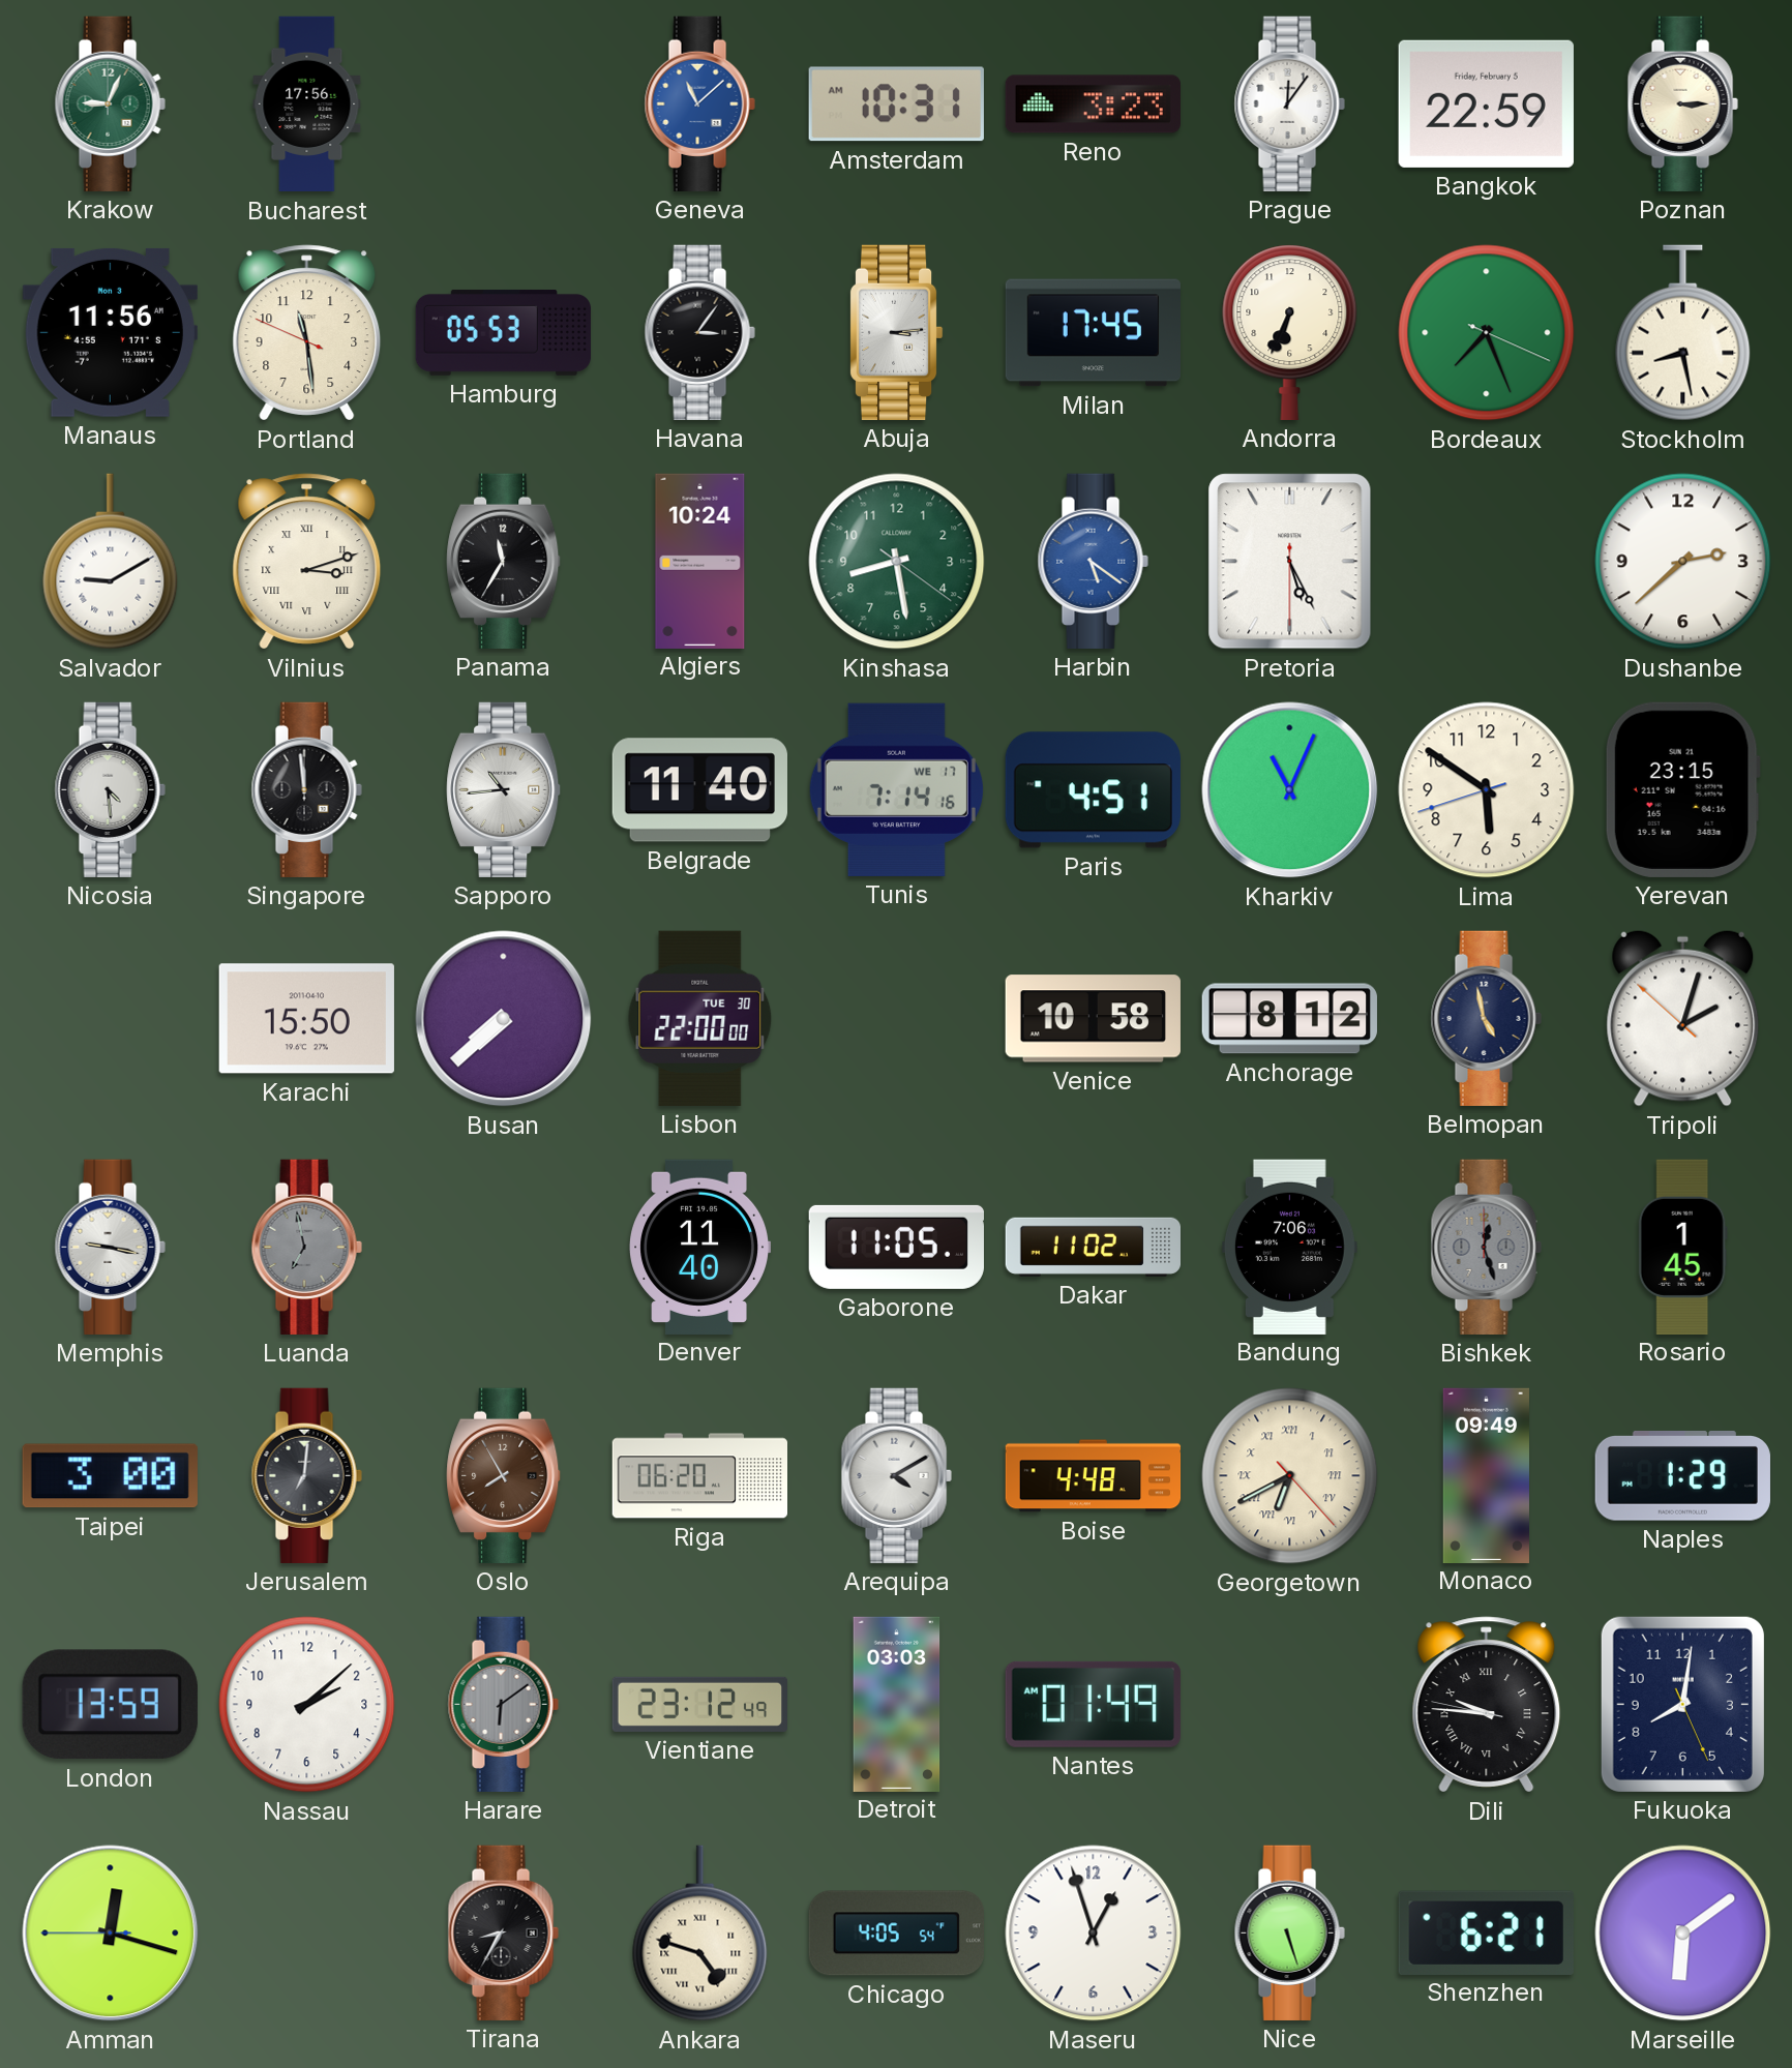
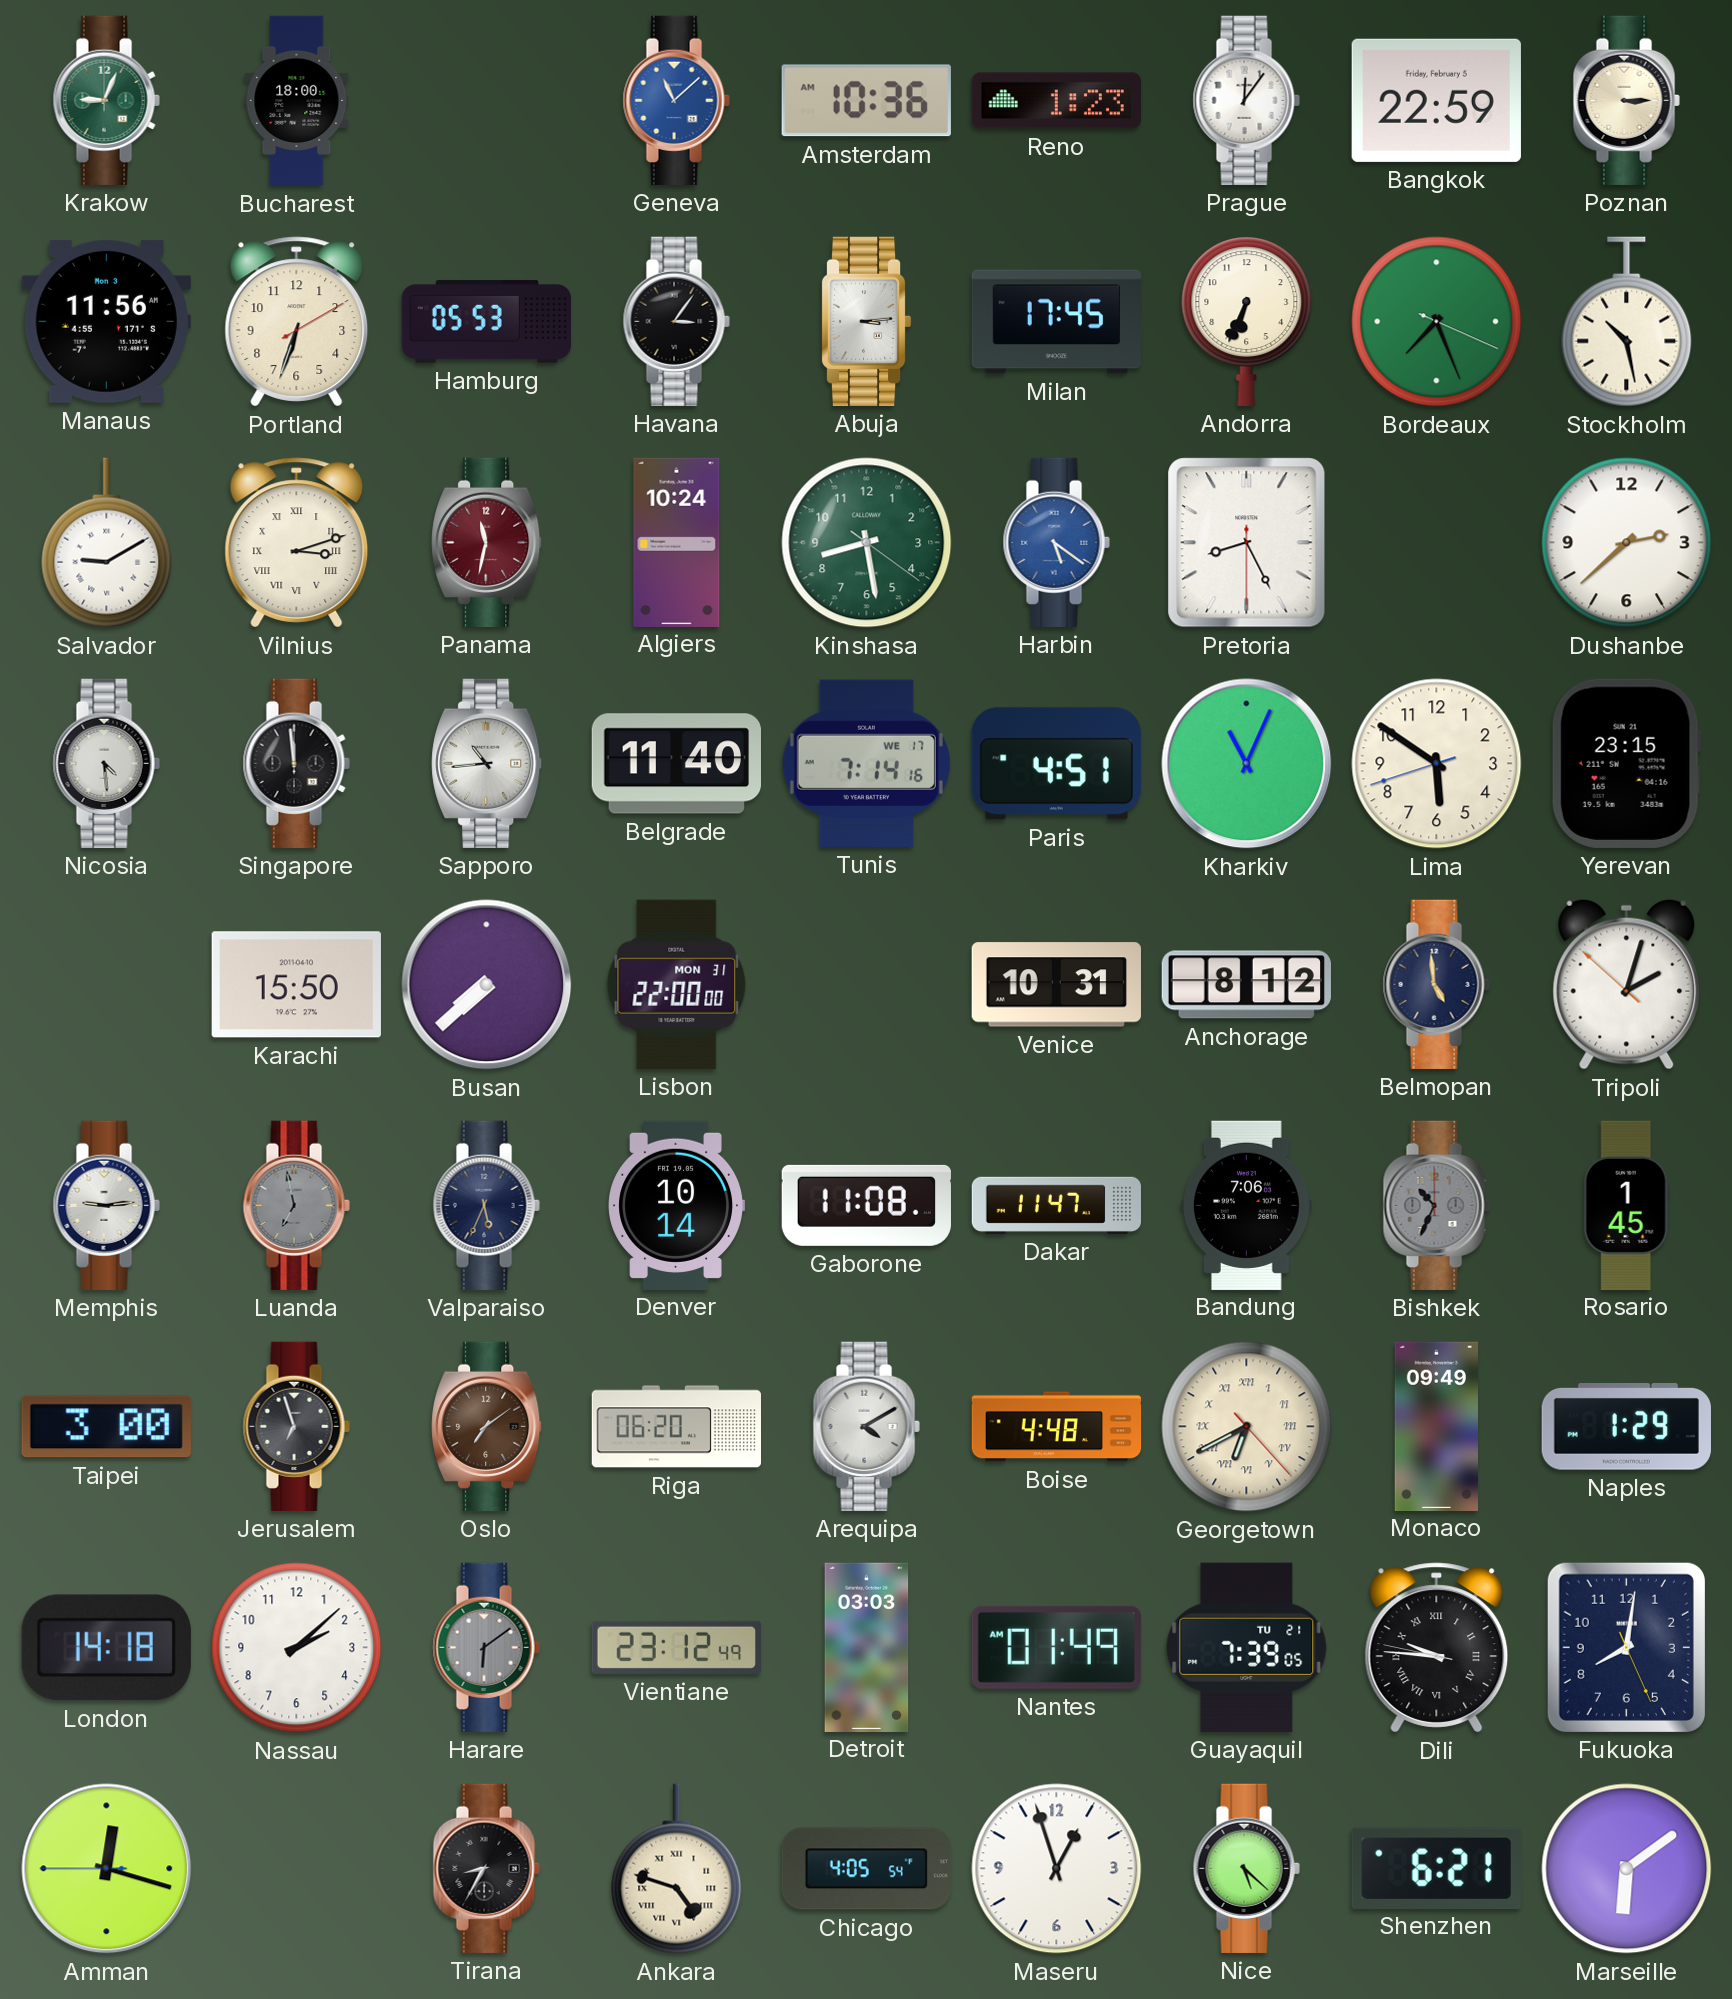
Bucharest: 17:56 -> 18:00 (297, 101)
Amsterdam: 10:31 -> 10:36 (866, 101)
Reno: 3:23 -> 1:23 (1056, 101)
Portland: 11:28 -> 6:33 (297, 322)
Stockholm: 8:28 -> 10:28 (1627, 322)
Panama: 11:35 -> 11:32 (487, 542)
Panama dial: black -> burgundy (487, 542)
Pretoria: 5:25 -> 8:25 (1247, 543)
Lisbon date: TUE 30 -> MON 31 (677, 984)
Venice: 10:58 -> 10:31 (1056, 985)
Belmopan: 4:58 -> 4:59 (1436, 984)
Memphis: 9:17 -> 9:14 (106, 1205)
Valparaiso: none -> 5:34 (486, 1205)
Denver: 11:40 -> 10:14 (676, 1205)
Gaborone: 11:05 -> 11:08 (866, 1205)
Dakar: 11:02 -> 11:47 (1056, 1205)
Bishkek: 12:27 -> 10:34 (1436, 1205)
Jerusalem: 7:01 -> 6:57 (296, 1426)
Oslo: 7:55 -> 7:09 (487, 1426)
London: 13:59 -> 14:18 (106, 1648)
Guayaquil: none -> 7:39 (1247, 1647)
Nice: 5:27 -> 5:22 (1246, 1868)
